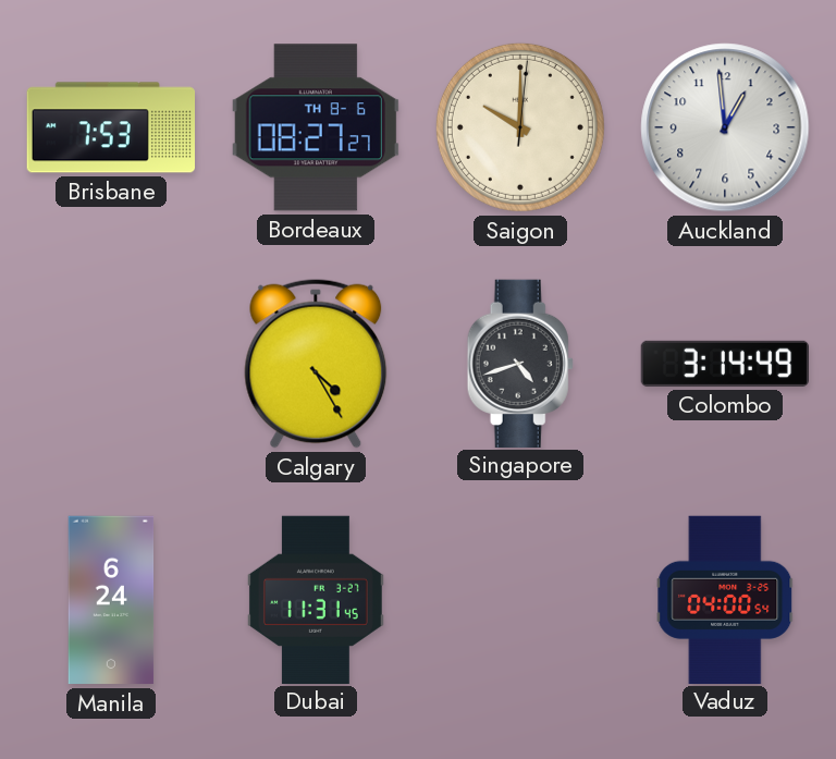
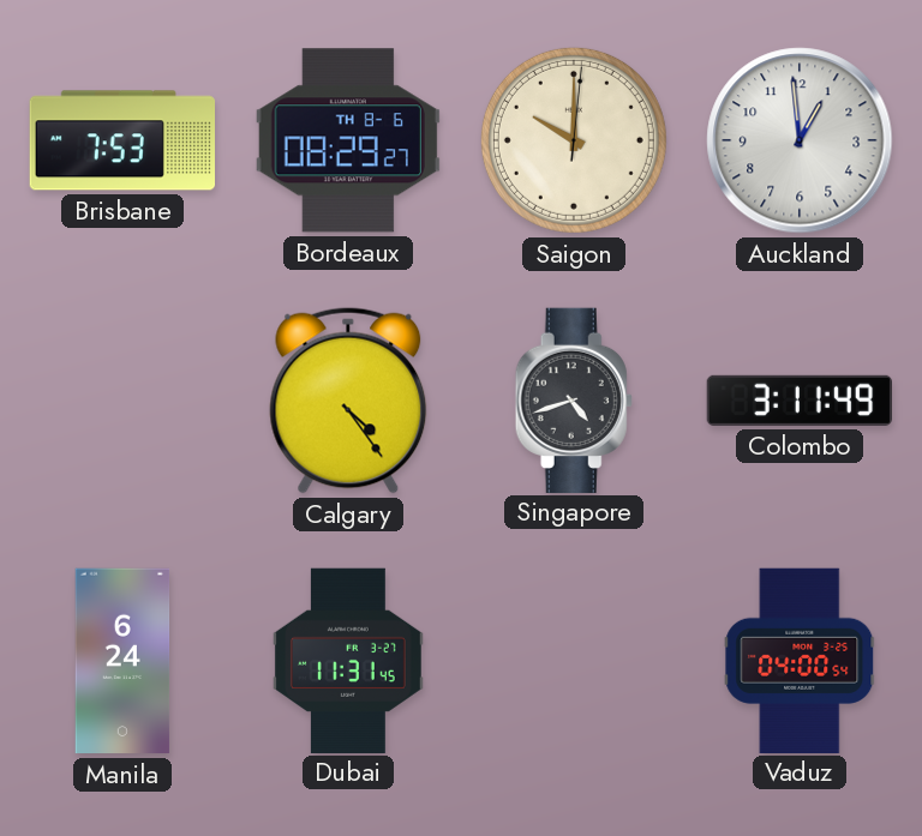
Bordeaux: 08:27 -> 08:29 (348, 140)
Calgary: 4:25 -> 4:24 (348, 401)
Colombo: 3:14 -> 3:11 (798, 401)
